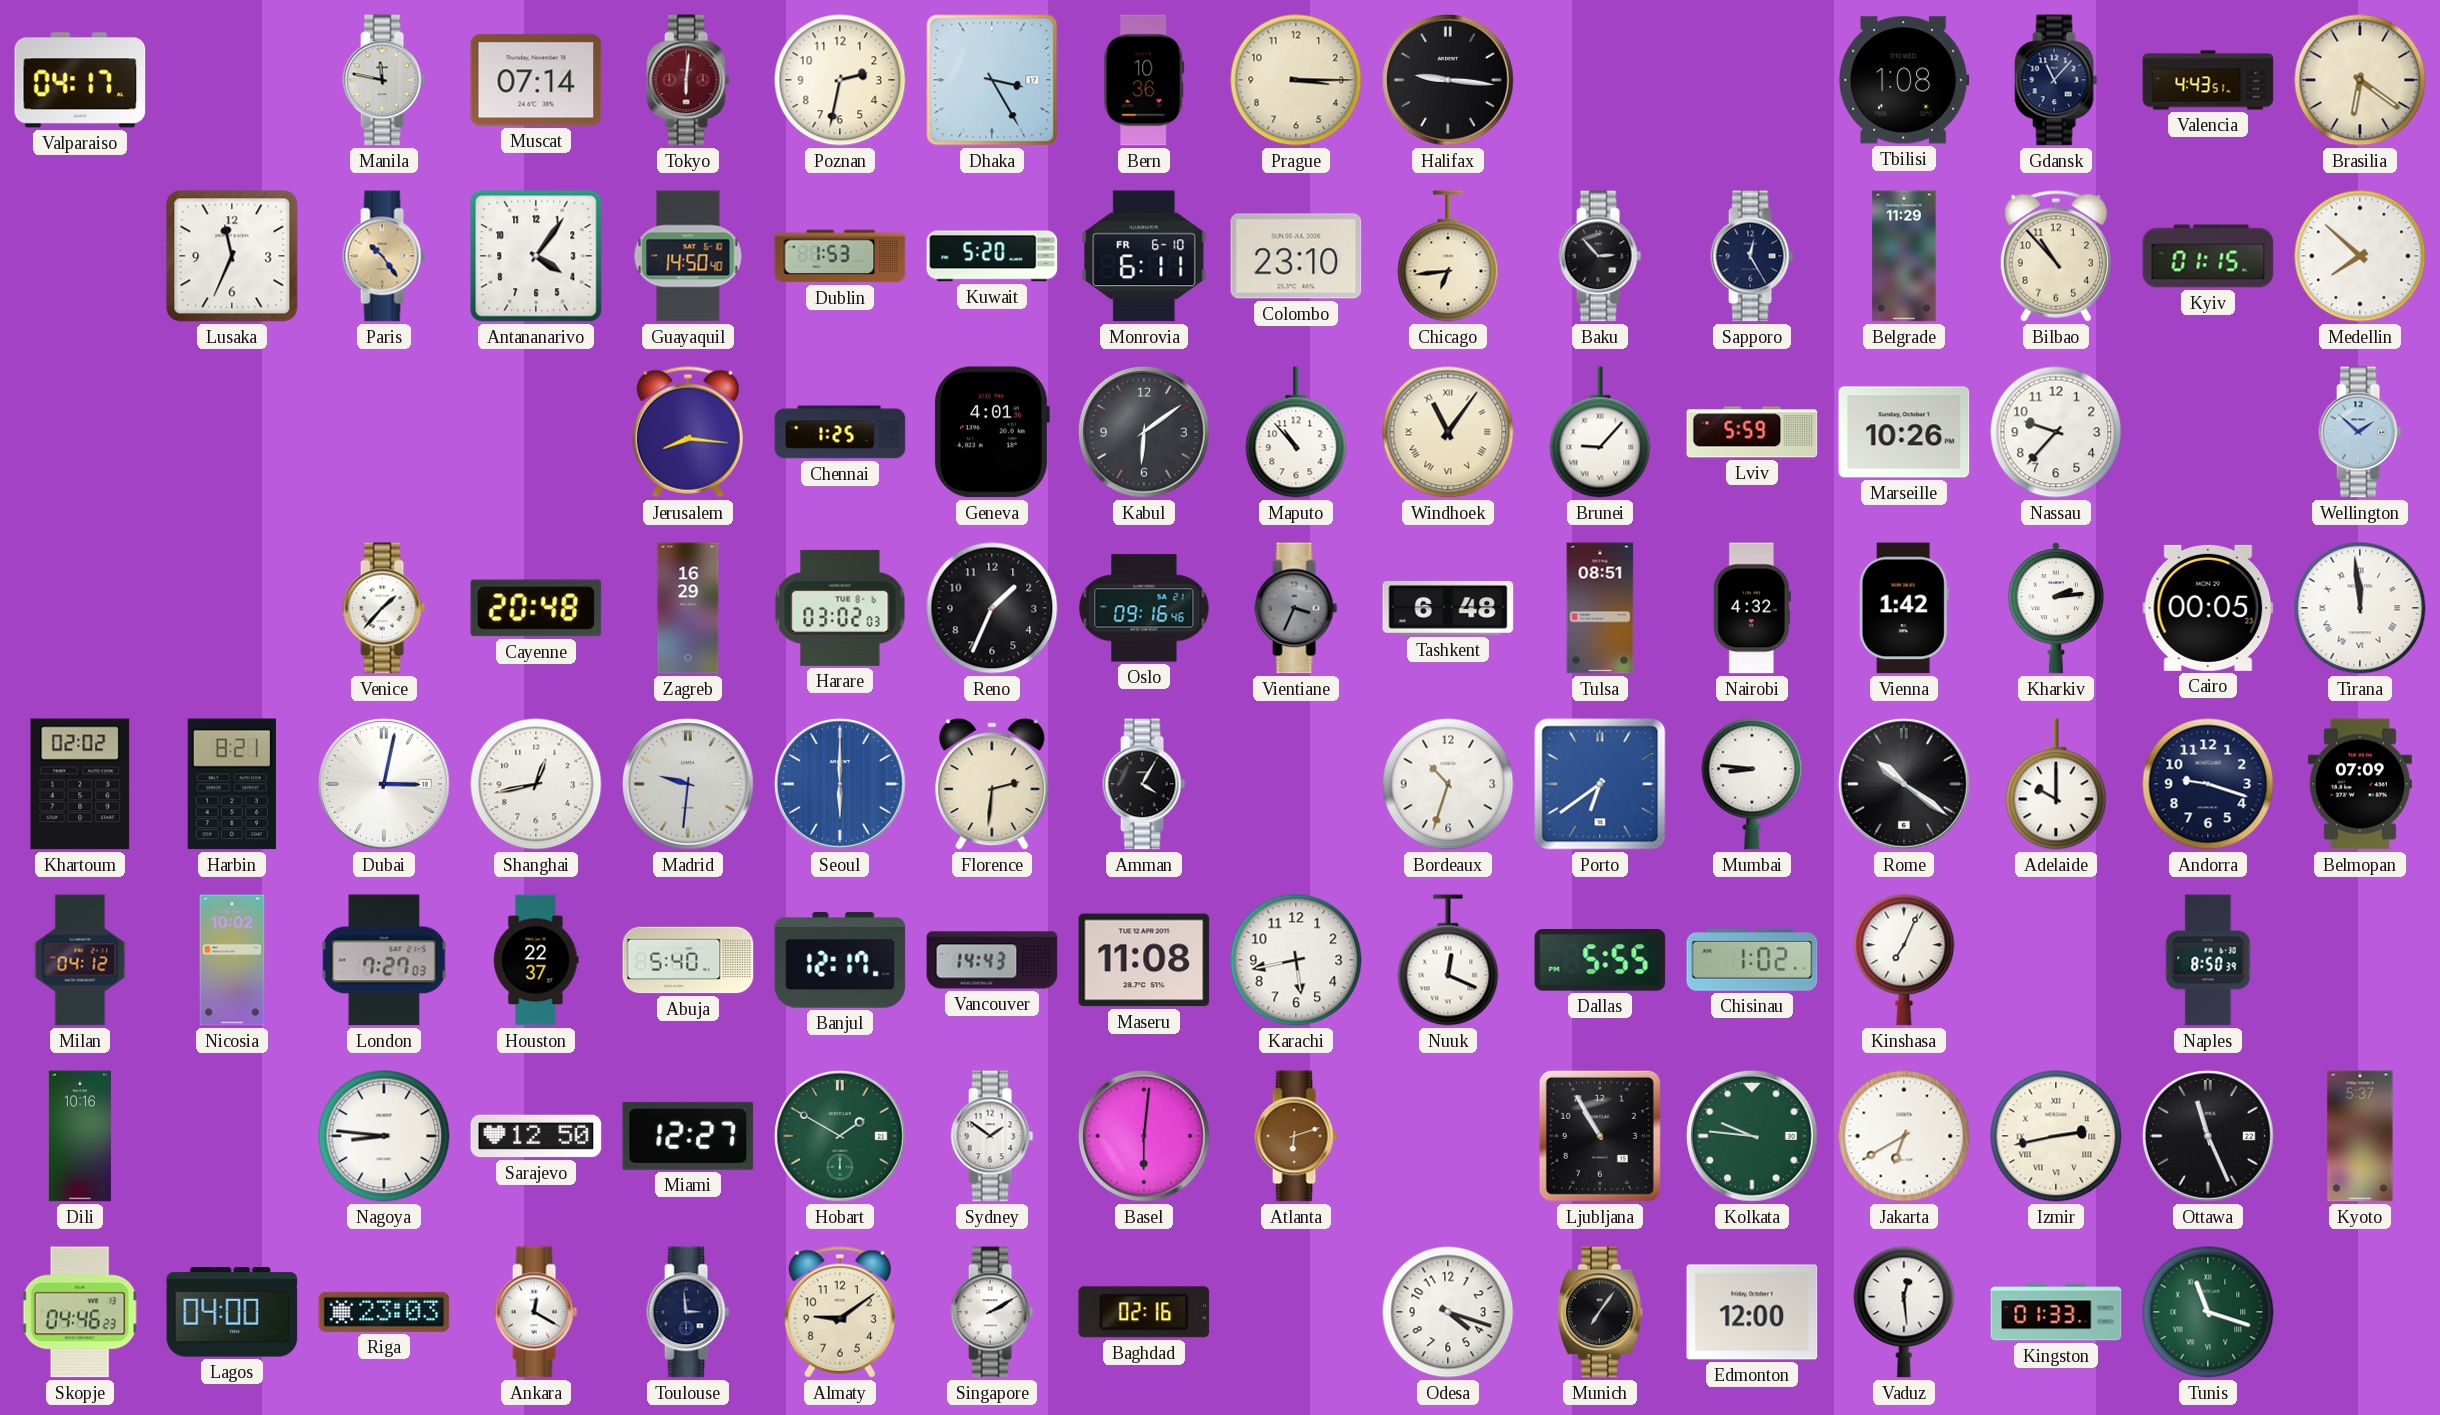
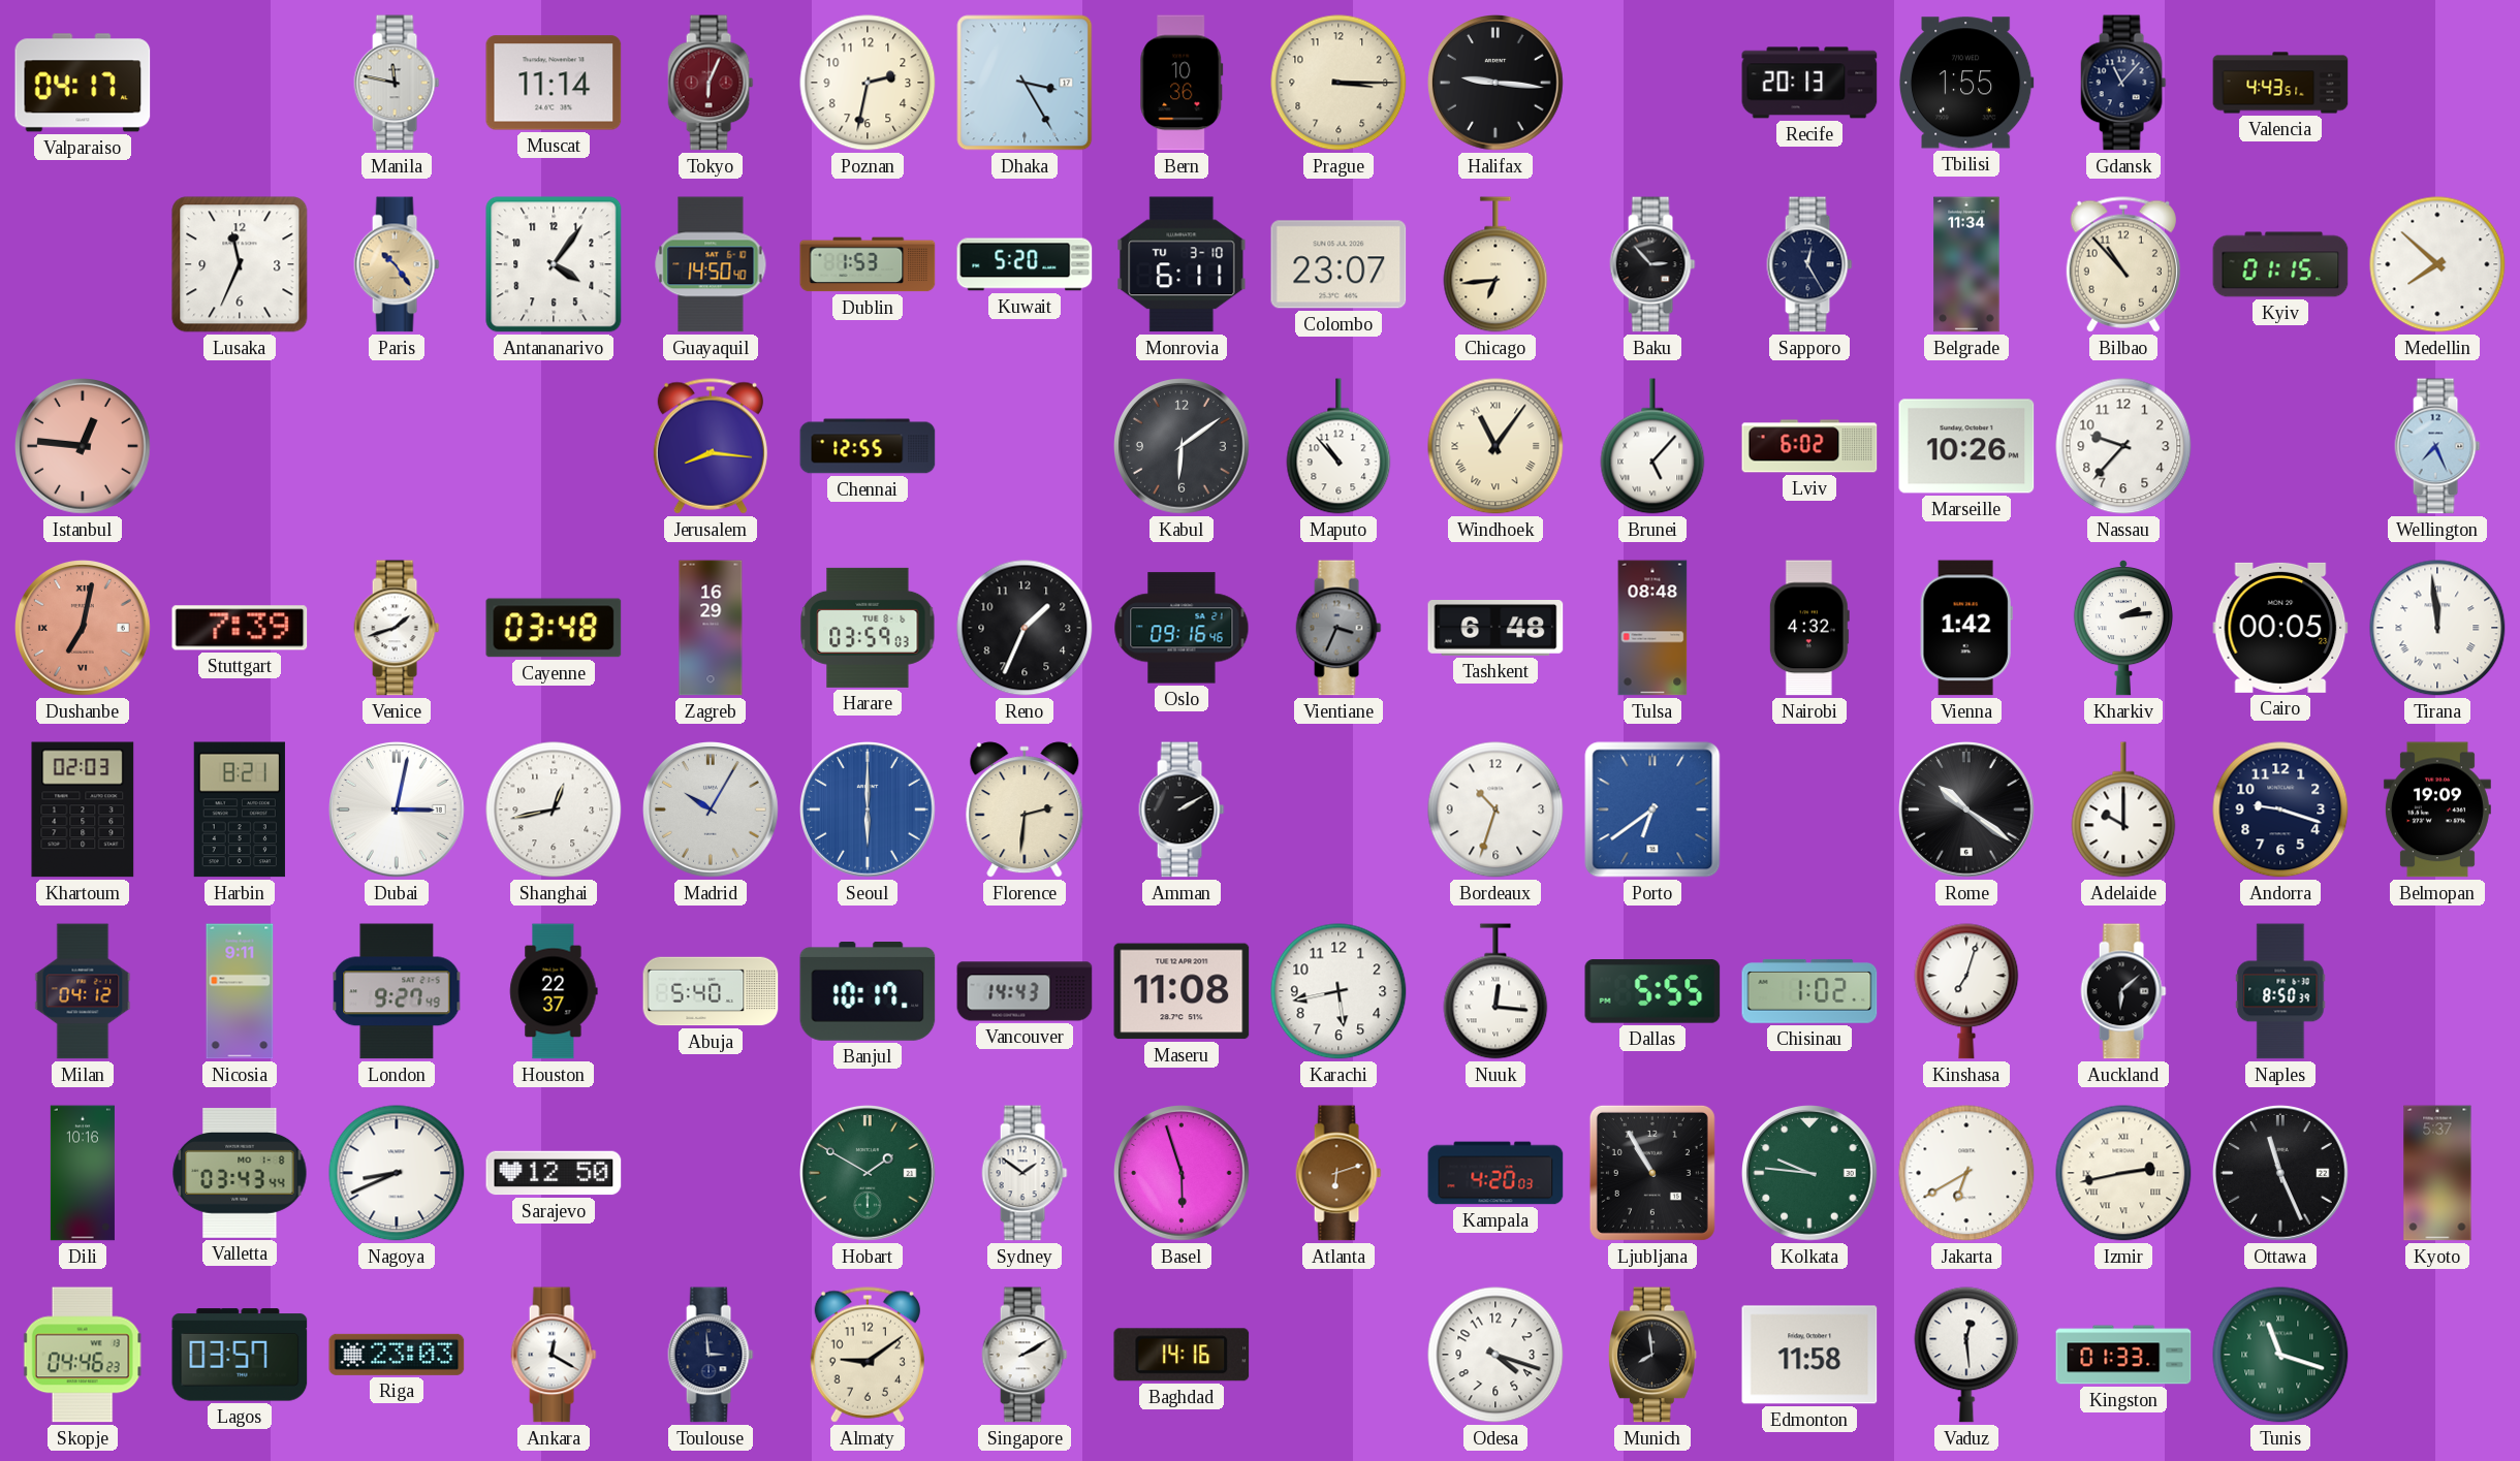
Muscat: 07:14 -> 11:14 (554, 83)
Tokyo: 6:01 -> 6:04 (711, 83)
Recife: none -> 20:13 (1809, 83)
Tbilisi: 1:08 -> 1:55 (1966, 83)
Brasilia: 6:21 -> none (2360, 80)
Monrovia date: FR 6-10 -> TU 3-10 (1182, 264)
Colombo: 23:10 -> 23:07 (1338, 264)
Belgrade: 11:29 -> 11:34 (1966, 264)
Istanbul: none -> 12:46 (84, 447)
Chennai: 1:25 -> 12:55 (868, 446)
Geneva: 4:01 -> none (992, 432)
Brunei: 9:07 -> 5:07 (1652, 446)
Lviv: 5:59 -> 6:02 (1809, 446)
Wellington: 1:52 -> 7:26 (2437, 446)
Dushanbe: none -> 7:02 (84, 629)
Stuttgart: none -> 7:39 (240, 628)
Venice: 1:37 -> 1:42 (397, 628)
Cayenne: 20:48 -> 03:48 (554, 628)
Harare: 03:02 -> 03:59 (868, 628)
Tulsa: 08:51 -> 08:48 (1652, 628)
Khartoum: 02:02 -> 02:03 (83, 809)
Madrid: 9:31 -> 10:05 (712, 811)
Amman: 4:05 -> 2:10 (1182, 809)
Mumbai: 8:46 -> none (1752, 784)
Belmopan: 07:09 -> 19:09 (2437, 809)
Nicosia: 10:02 -> 9:11 (240, 991)
London: 7:27 -> 9:27 (397, 991)
Banjul: 12:17 -> 10:17 (868, 992)
Nuuk: 12:19 -> 12:16 (1495, 991)
Kinshasa: 7:04 -> 7:03 (1966, 991)
Auckland: none -> 6:08 (2123, 991)
Valletta: none -> 03:43 (240, 1173)
Nagoya: 8:46 -> 8:41 (397, 1173)
Miami: 12:27 -> none (688, 1136)
Basel: 6:01 -> 5:57 (1183, 1174)
Kampala: none -> 4:20 (1495, 1173)
Lagos: 04:00 -> 03:57 (240, 1355)
Baghdad: 02:16 -> 14:16 (1182, 1355)
Munich: 7:06 -> 7:59 (1653, 1355)
Edmonton: 12:00 -> 11:58 (1809, 1355)
